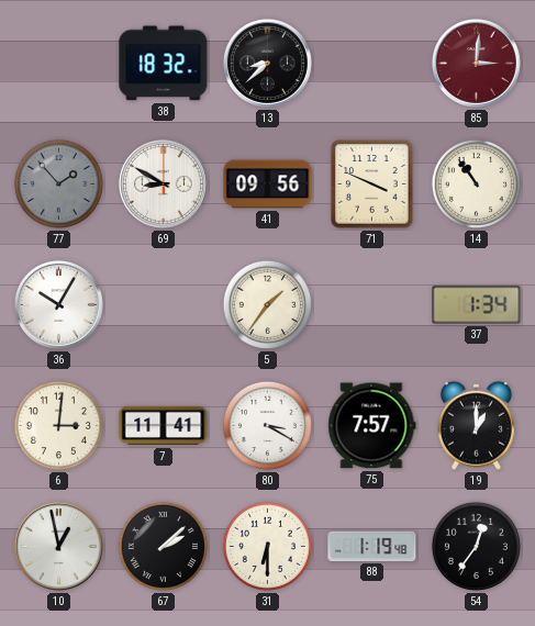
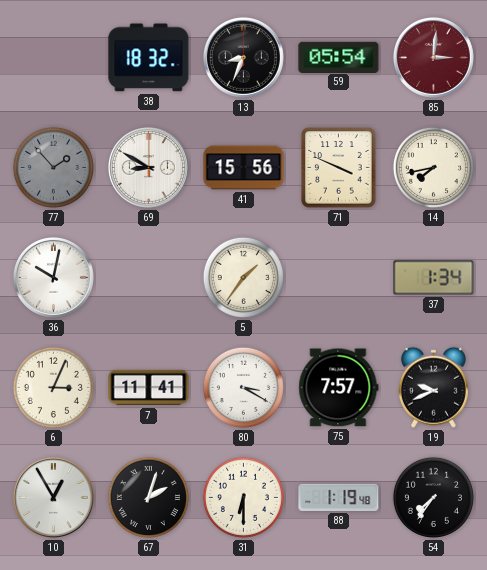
13: 8:38 -> 8:34 (243, 57)
59: none -> 05:54 (339, 57)
41: 09:56 -> 15:56 (244, 168)
14: 10:54 -> 7:43 (433, 167)
36: 10:05 -> 10:02 (53, 277)
6: 3:01 -> 3:04 (53, 387)
19: 1:00 -> 9:41 (433, 387)
10: 12:58 -> 12:55 (53, 497)
67: 2:08 -> 2:03 (148, 497)
54: 12:36 -> 7:36 (433, 497)
